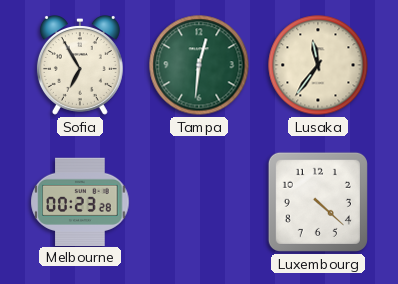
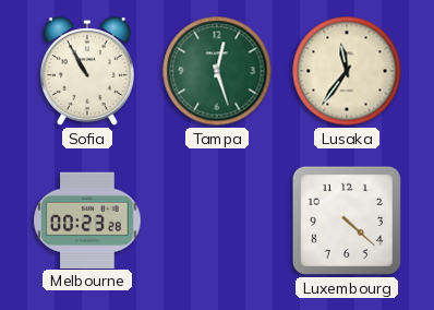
Sofia: 6:55 -> 10:55 (87, 72)
Tampa: 12:31 -> 12:27 (217, 71)
